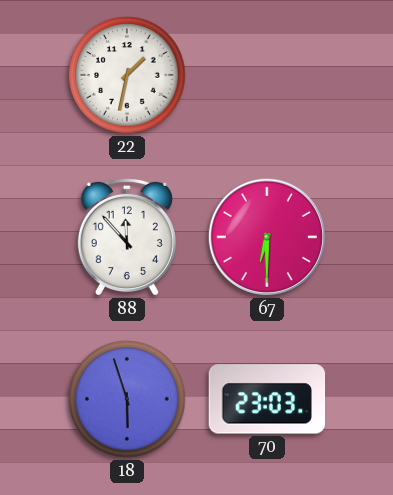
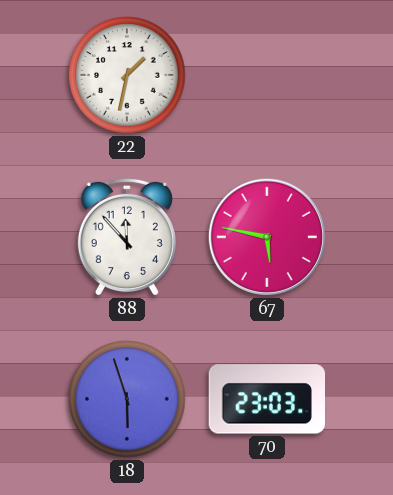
67: 6:30 -> 5:47 (267, 237)
